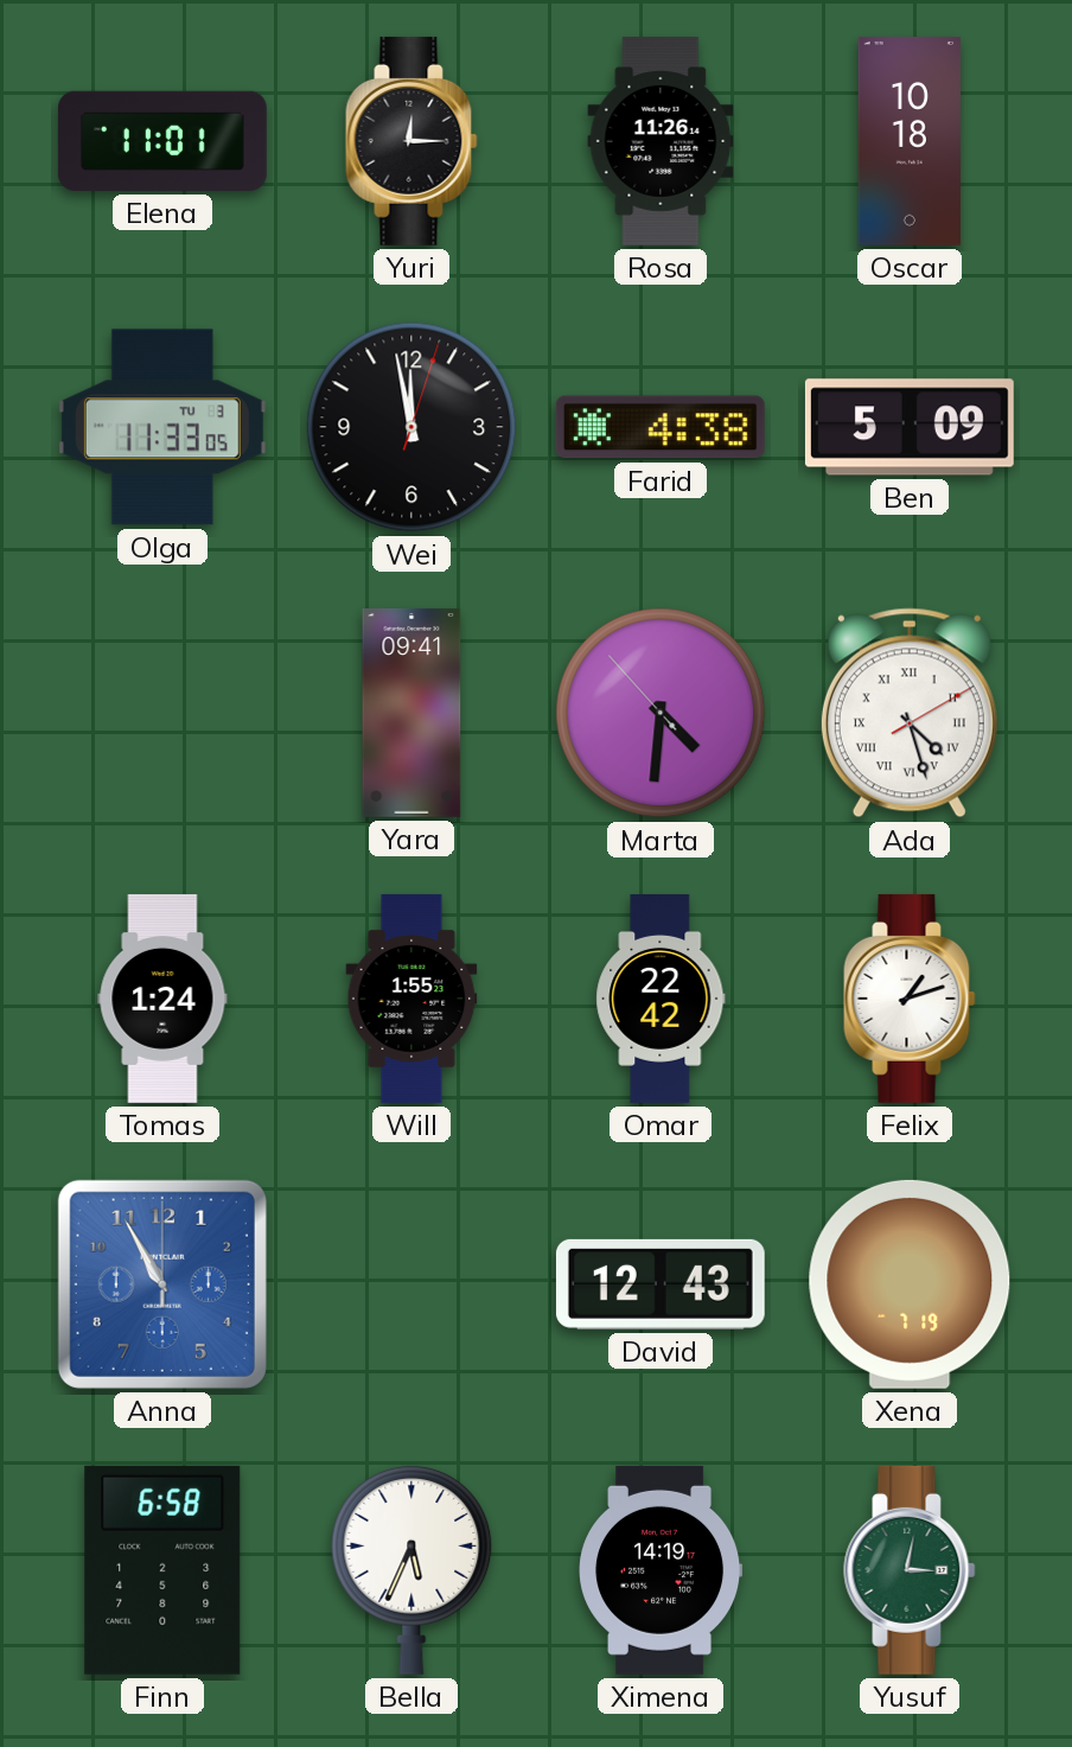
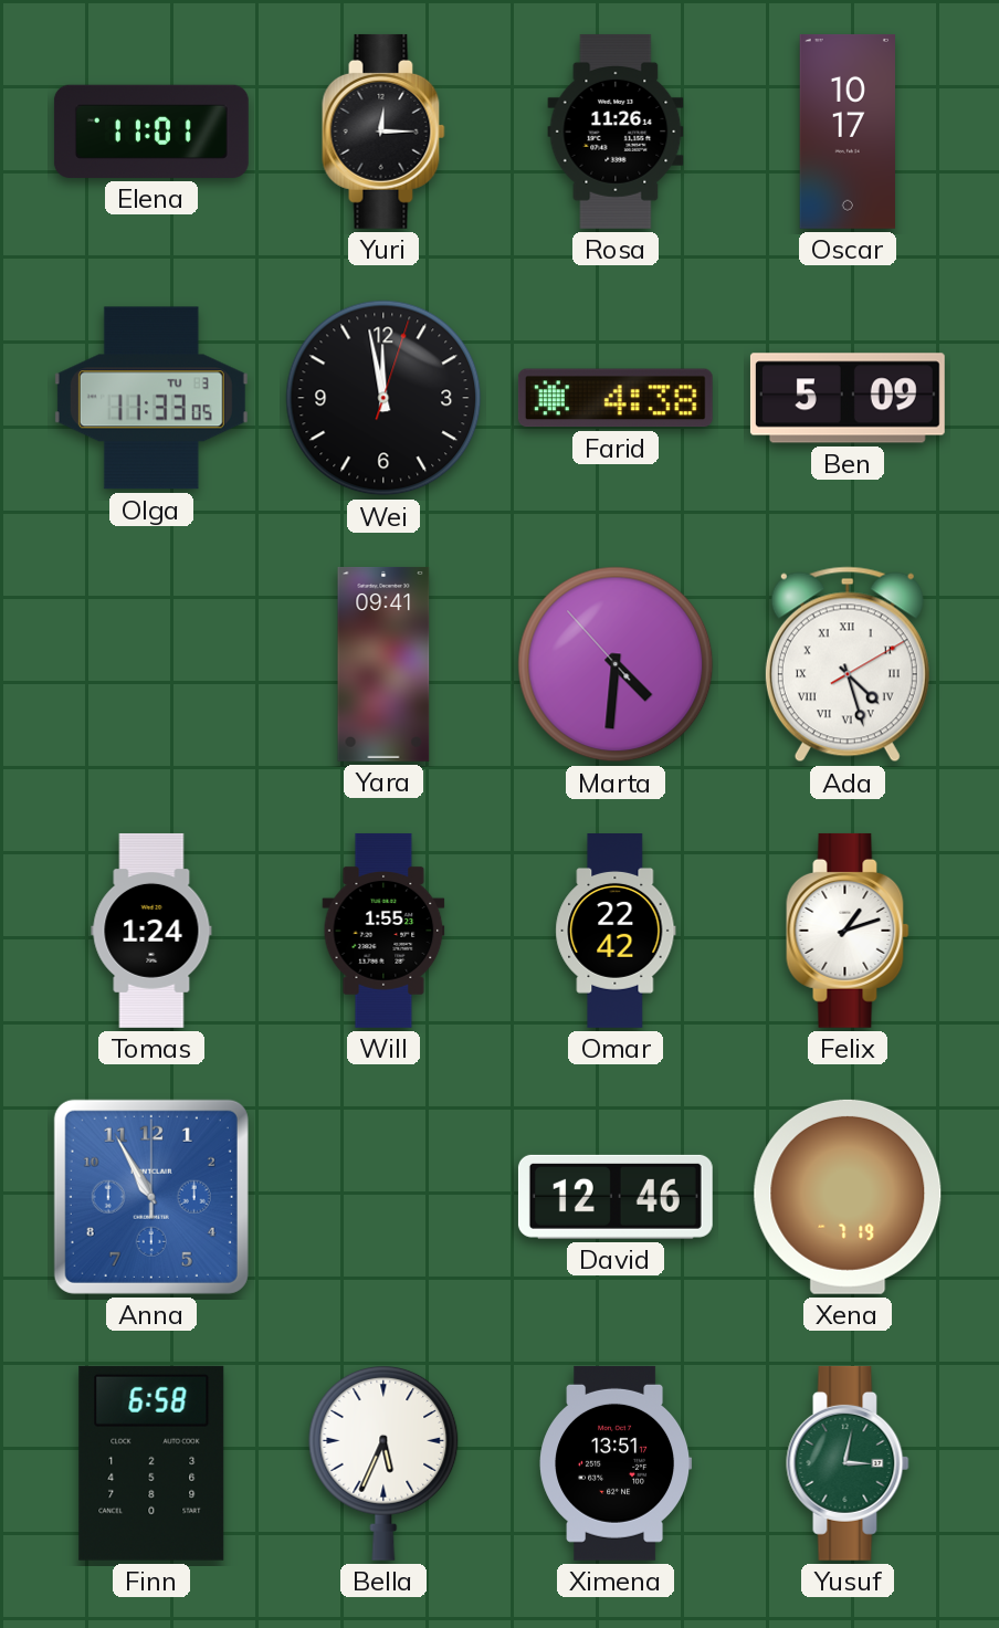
Oscar: 10:18 -> 10:17 (848, 132)
David: 12:43 -> 12:46 (616, 1197)
Ximena: 14:19 -> 13:51 (616, 1463)
